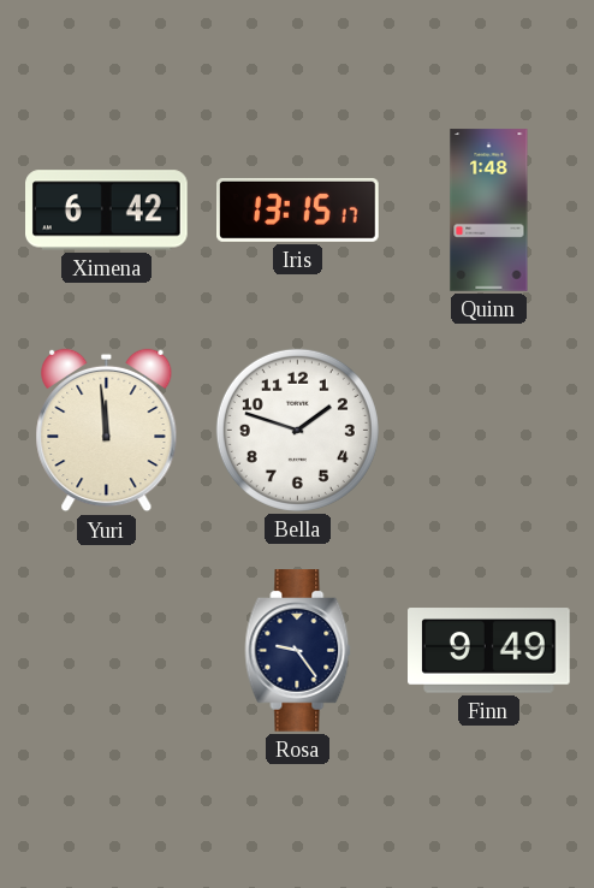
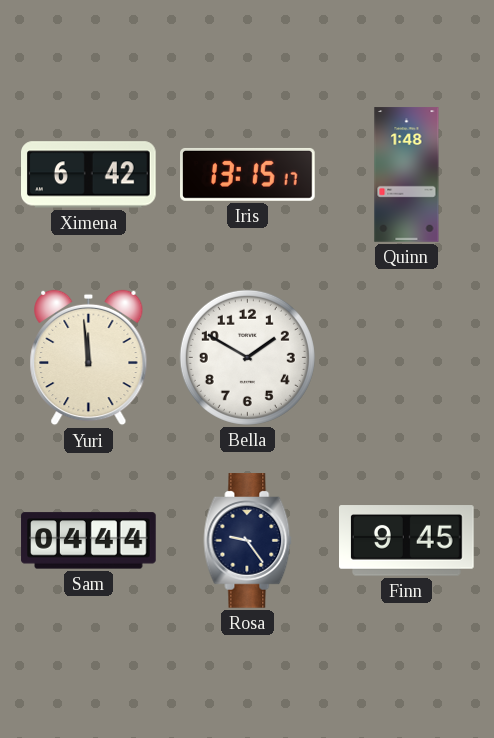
Bella: 1:48 -> 1:50 (247, 357)
Sam: none -> 04:44 (89, 541)
Finn: 9:49 -> 9:45 (407, 541)
